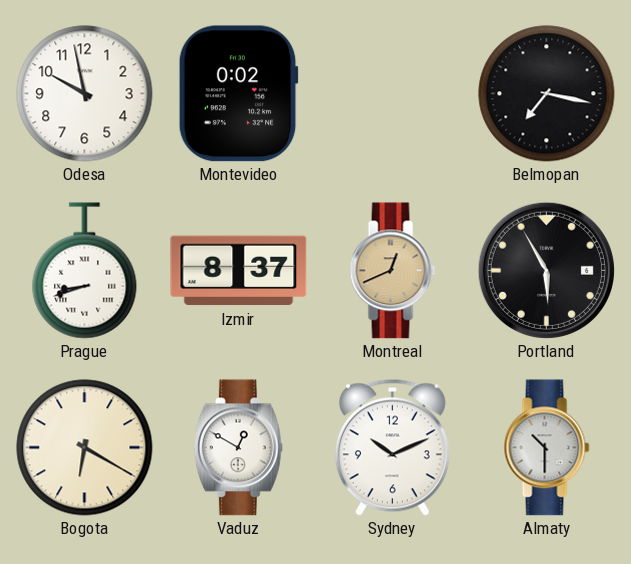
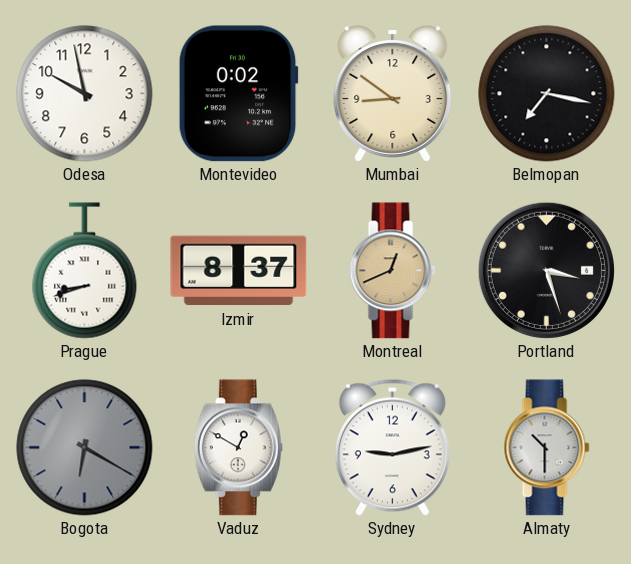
Mumbai: none -> 8:51 (393, 94)
Portland: 5:55 -> 3:27 (546, 270)
Bogota dial: cream -> grey (85, 448)
Sydney: 10:11 -> 9:13 (392, 447)
